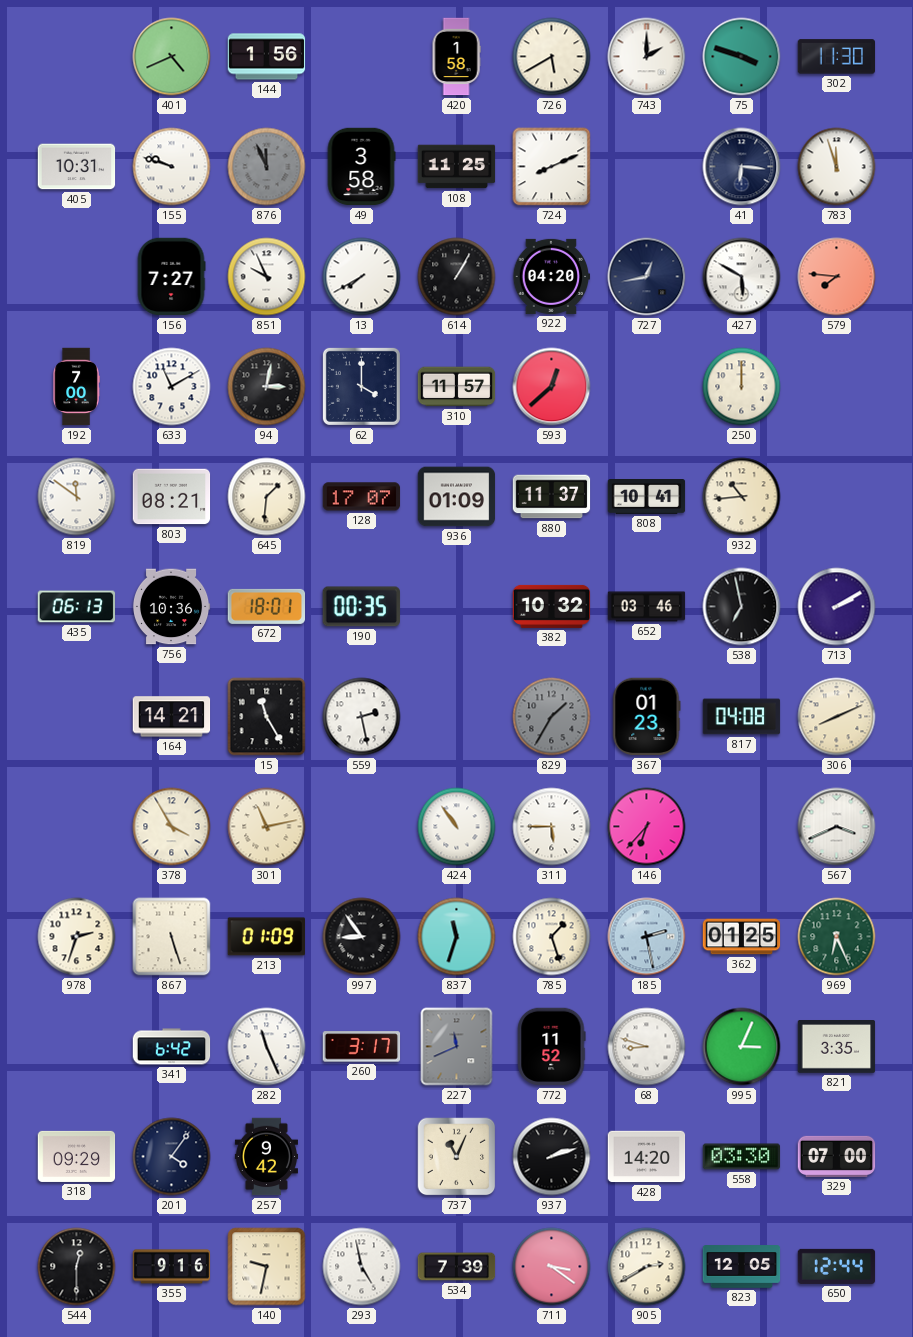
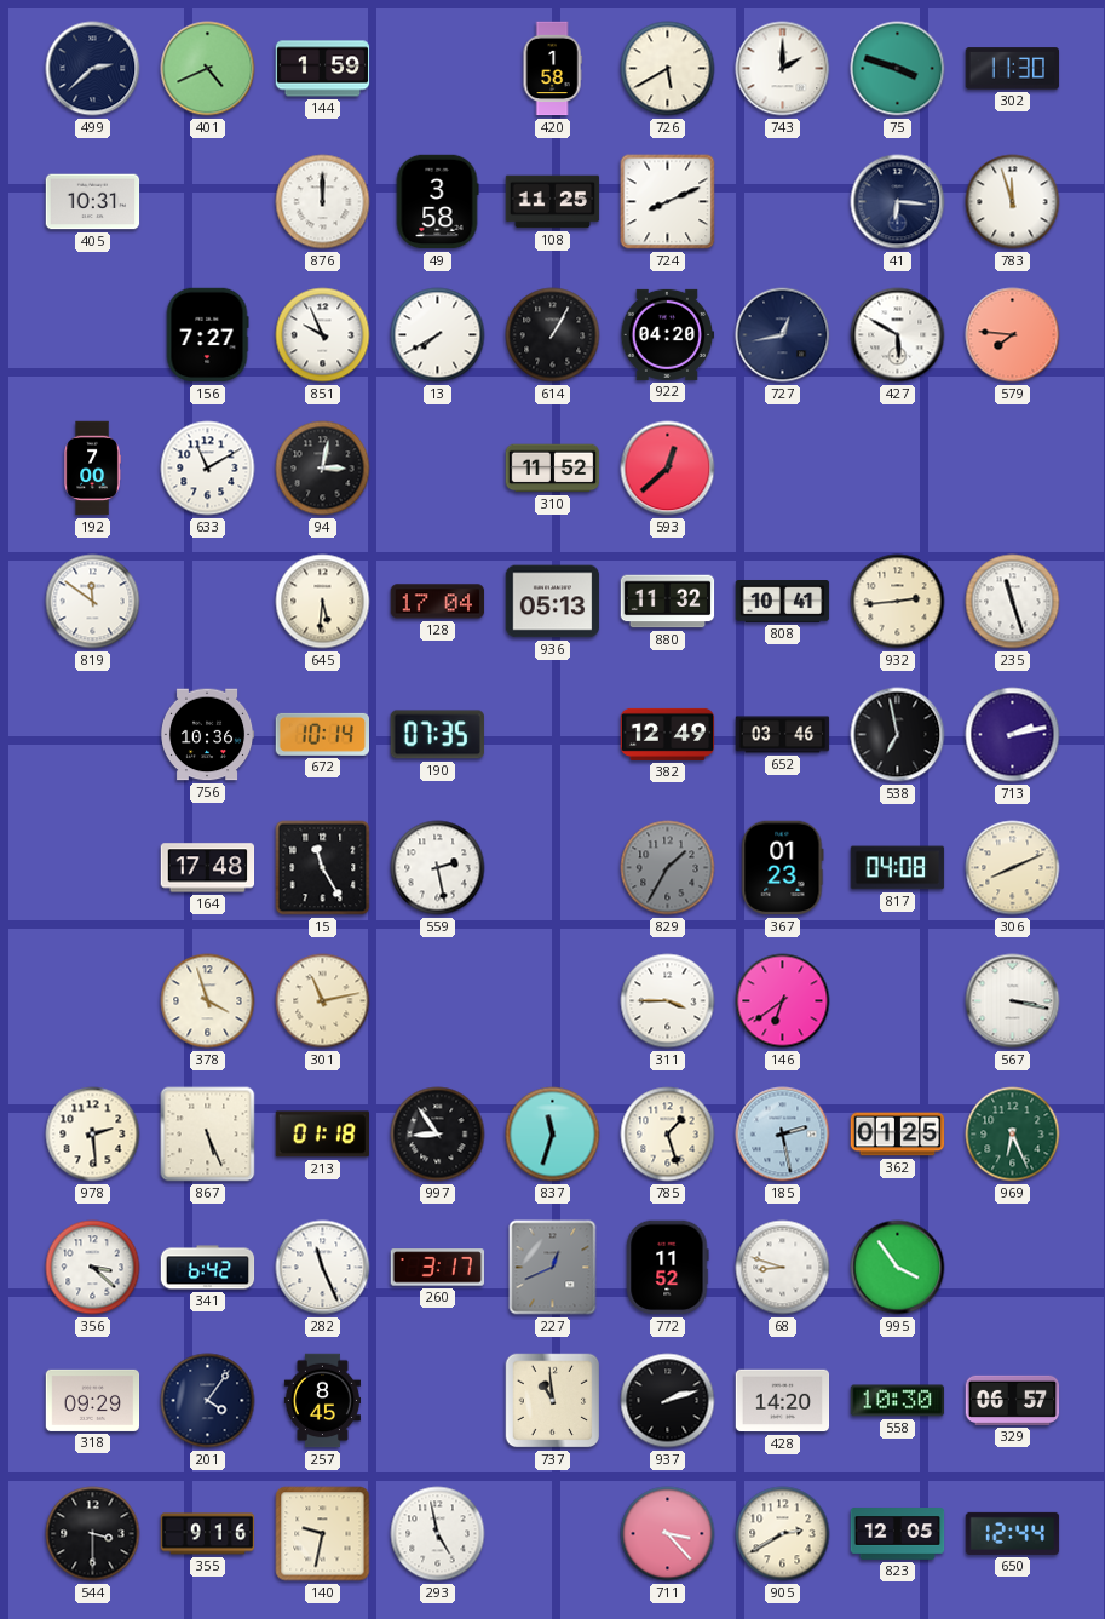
499: none -> 2:38 (93, 69)
144: 1:56 -> 1:59 (323, 69)
155: 9:48 -> none (172, 167)
876: 11:56 -> 12:00 (323, 202)
876 dial: grey -> white (323, 202)
62: 4:00 -> none (361, 386)
310: 11:57 -> 11:52 (553, 469)
250: 12:00 -> none (742, 387)
803: 08:21 -> none (172, 497)
645: 1:31 -> 5:31 (323, 602)
128: 17:07 -> 17:04 (438, 602)
936: 01:09 -> 05:13 (553, 602)
880: 11:37 -> 11:32 (668, 602)
932: 10:44 -> 2:44 (898, 602)
235: none -> 11:27 (1013, 602)
435: 06:13 -> none (77, 607)
672: 18:01 -> 10:14 (323, 734)
190: 00:35 -> 07:35 (437, 735)
382: 10:32 -> 12:49 (668, 734)
713: 2:10 -> 2:13 (1013, 735)
164: 14:21 -> 17:48 (208, 868)
378: 3:55 -> 3:57 (208, 1001)
424: 10:54 -> none (457, 827)
311: 5:45 -> 3:45 (668, 1001)
146: 6:37 -> 6:39 (783, 1001)
567: 3:41 -> 3:17 (1013, 1001)
978: 2:33 -> 2:29 (93, 1135)
867: 5:27 -> 5:26 (208, 1135)
213: 01:09 -> 01:18 (322, 1135)
356: none -> 3:22 (93, 1268)
227: 11:41 -> 12:41 (553, 1268)
995: 3:04 -> 3:54 (898, 1268)
821: 3:35 -> none (837, 1047)
257: 9:42 -> 8:45 (322, 1401)
737: 11:04 -> 10:59 (553, 1401)
558: 03:30 -> 10:30 (898, 1401)
329: 07:00 -> 06:57 (1013, 1400)
544: 12:30 -> 3:30 (93, 1534)
534: 7:39 -> none (457, 1267)
711: 3:21 -> 3:23 (668, 1534)
